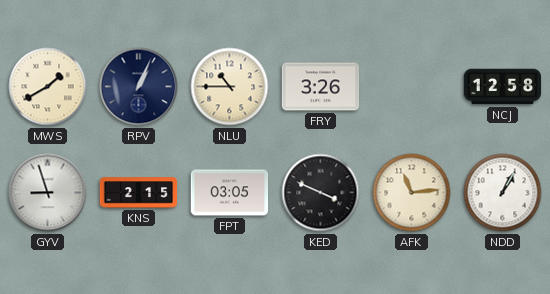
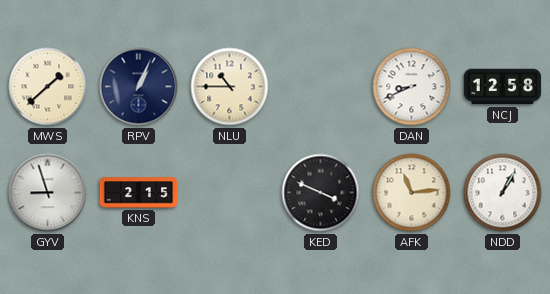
MWS: 1:40 -> 1:38 (48, 87)
FRY: 3:26 -> none (321, 87)
DAN: none -> 8:41 (412, 87)
FPT: 03:05 -> none (230, 193)
